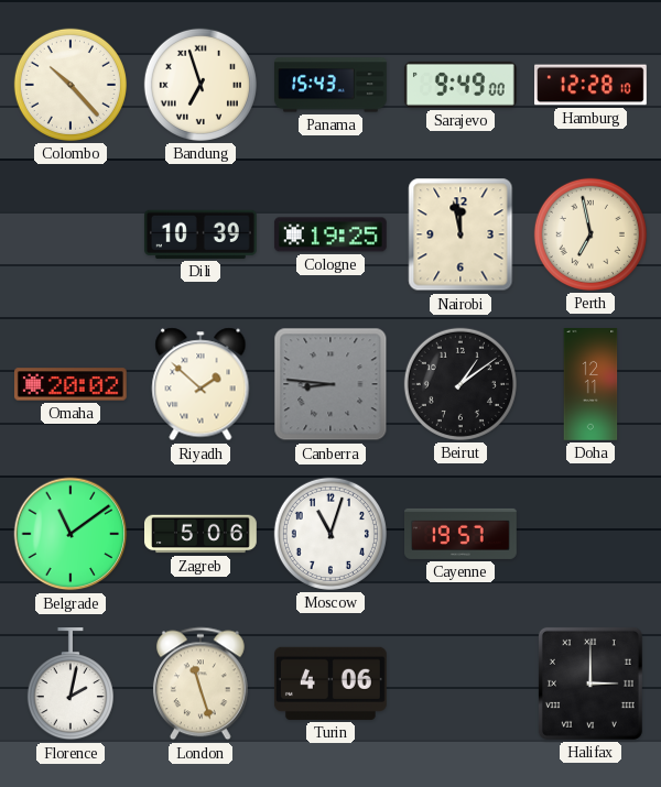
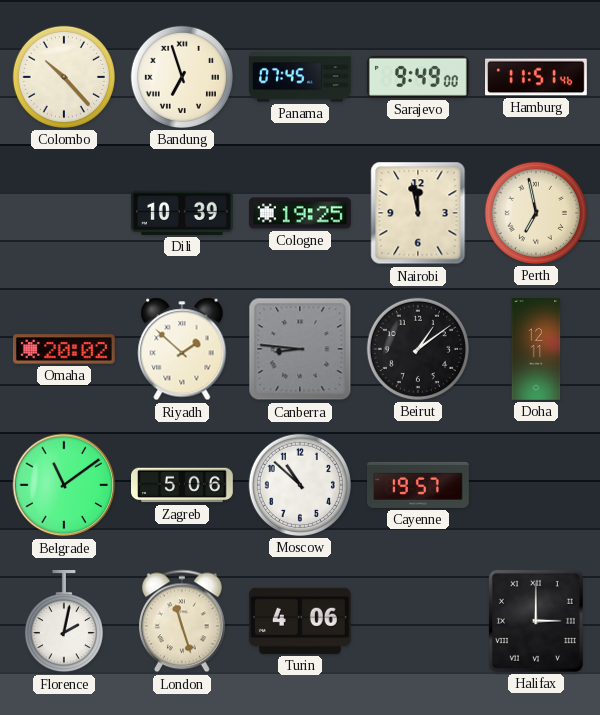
Panama: 15:43 -> 07:45 (301, 77)
Hamburg: 12:28 -> 11:51 (537, 77)
Moscow: 11:03 -> 10:52 (300, 485)
